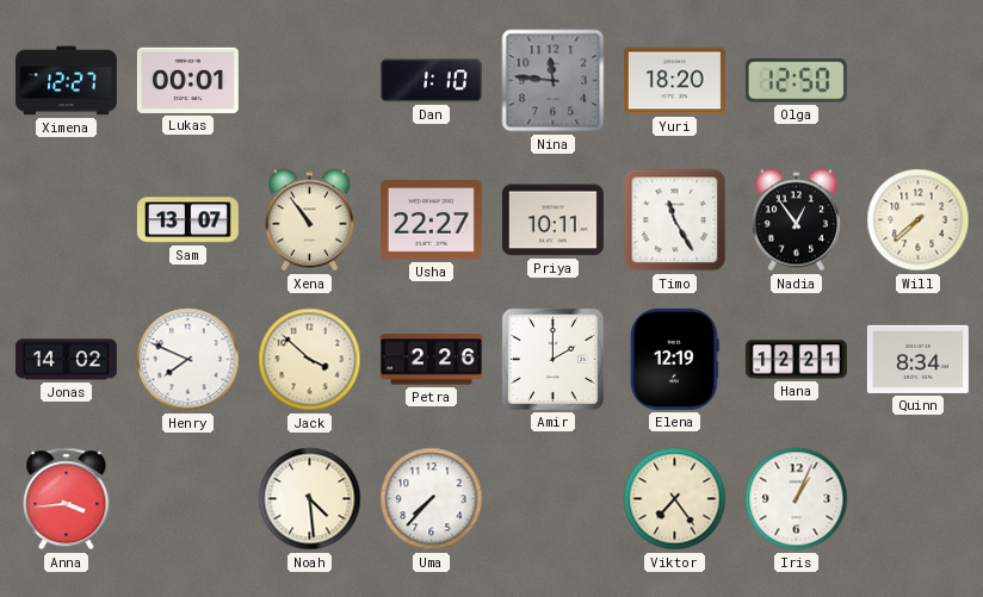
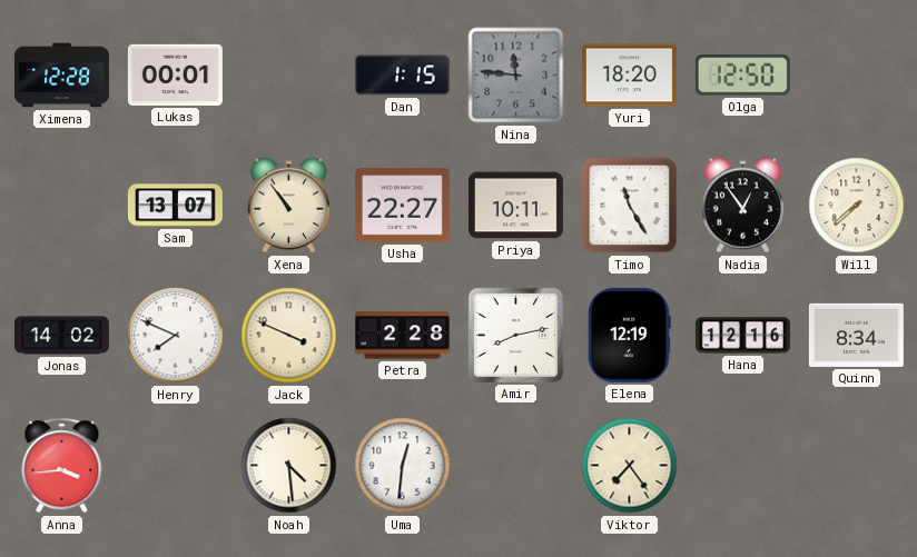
Ximena: 12:27 -> 12:28 (61, 76)
Dan: 1:10 -> 1:15 (402, 76)
Jack: 3:52 -> 3:49 (289, 336)
Petra: 2:26 -> 2:28 (402, 336)
Amir: 2:00 -> 8:13 (515, 335)
Hana: 12:21 -> 12:16 (742, 336)
Uma: 7:37 -> 12:31 (403, 466)
Iris: 1:04 -> none (797, 499)
